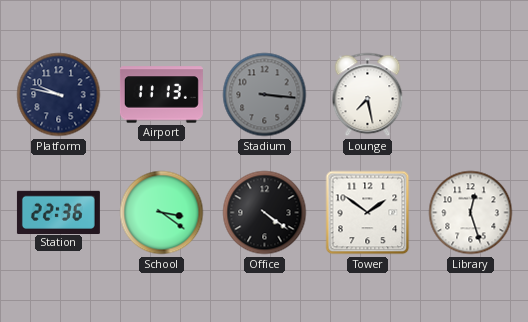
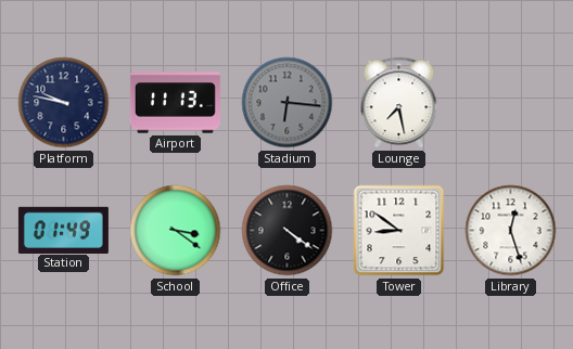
Stadium: 3:16 -> 6:16 (288, 103)
Station: 22:36 -> 01:49 (63, 230)
Tower: 1:51 -> 8:51 (399, 231)
